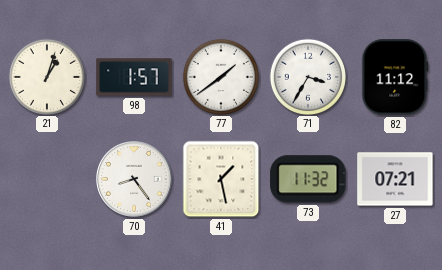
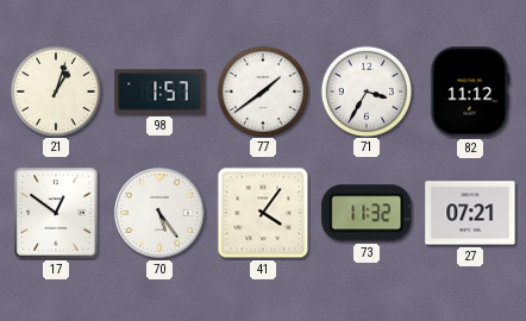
17: none -> 12:51 (56, 213)
70: 8:24 -> 5:24 (161, 214)
41: 1:28 -> 4:06 (263, 213)
